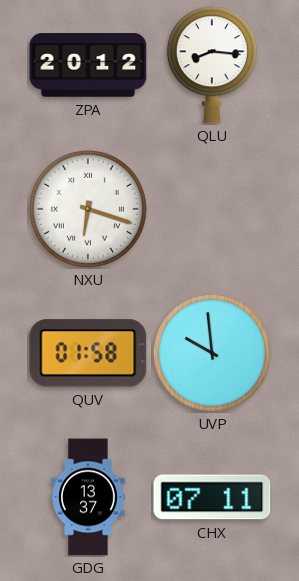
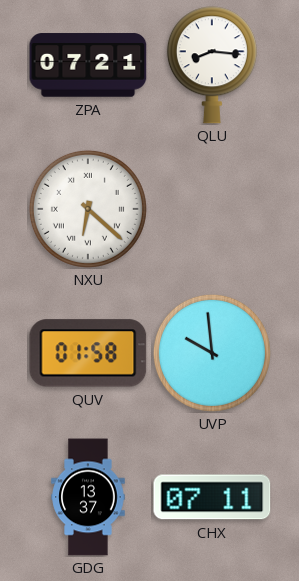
ZPA: 20:12 -> 07:21 (88, 65)
NXU: 6:18 -> 6:22 (88, 209)
